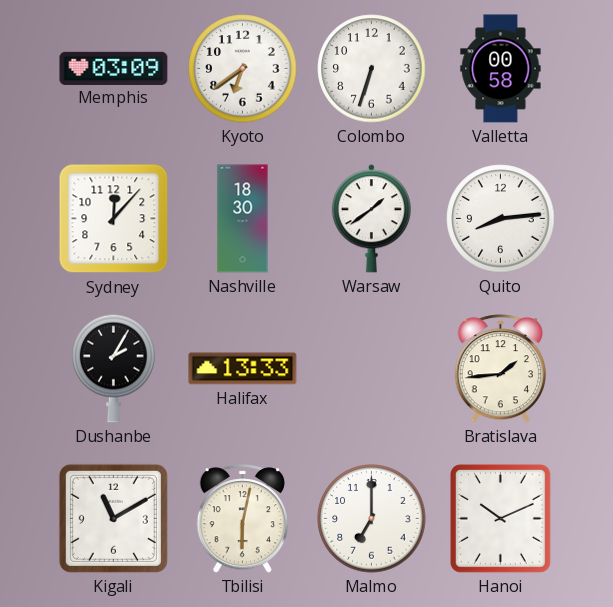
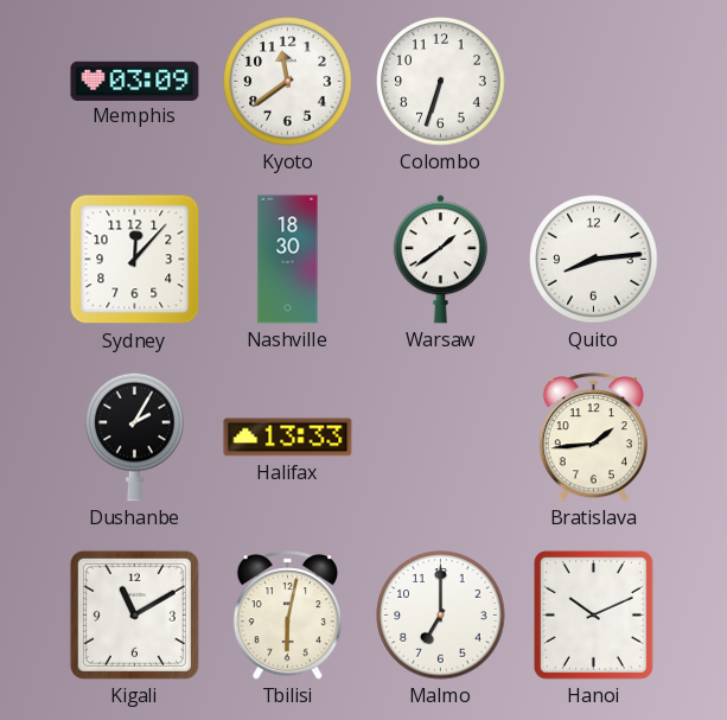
Kyoto: 6:39 -> 11:39 (288, 82)
Valletta: 00:58 -> none (501, 69)
